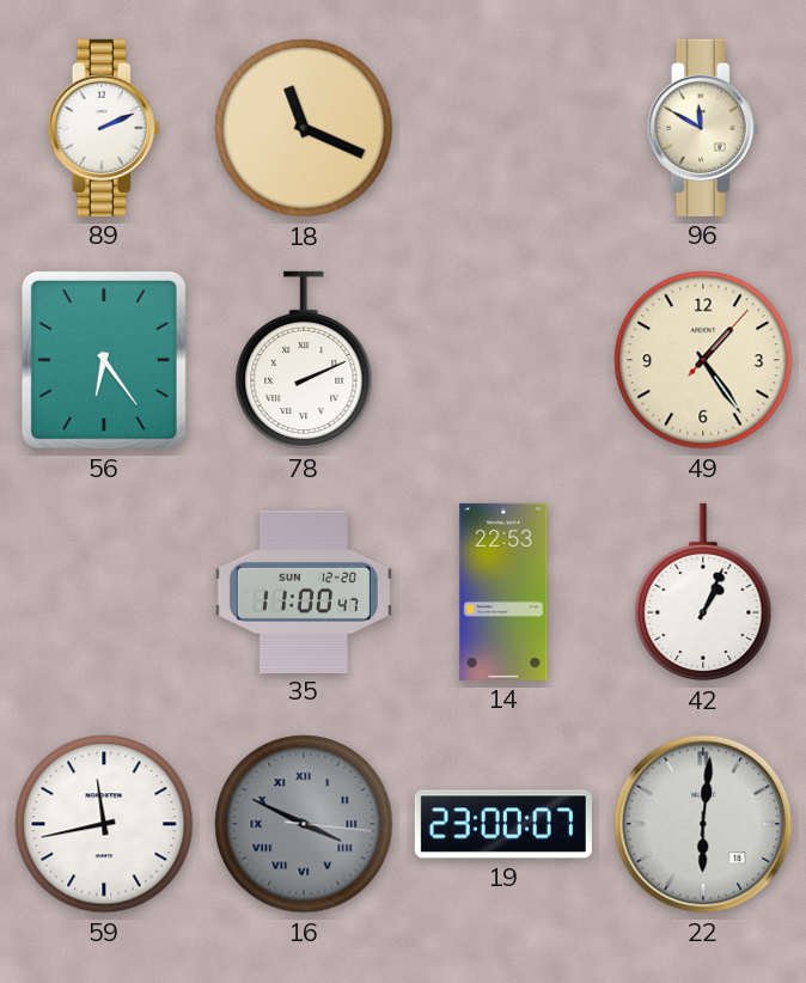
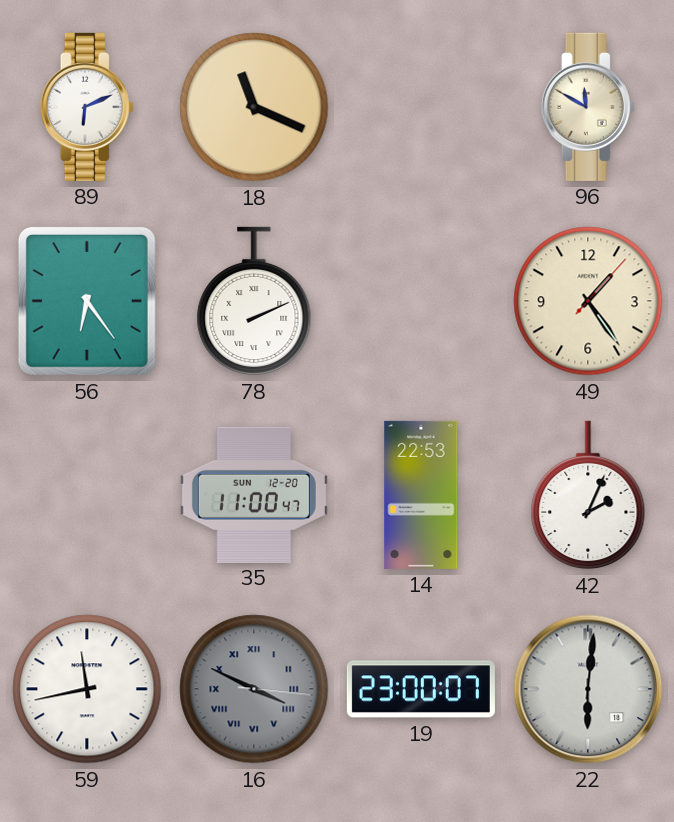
89: 2:11 -> 6:11 (87, 107)
42: 1:04 -> 2:04 (588, 495)
